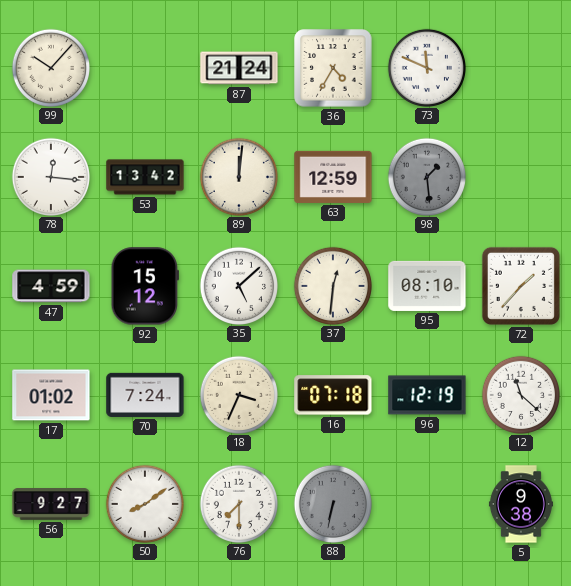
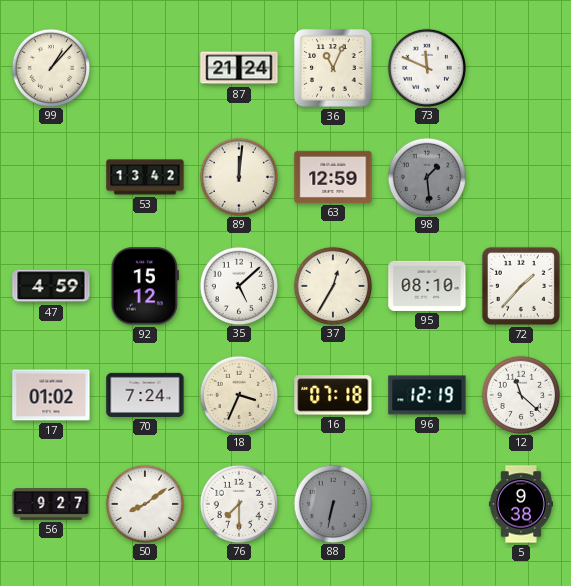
99: 10:07 -> 1:07 (50, 67)
36: 4:35 -> 11:04 (333, 68)
78: 12:16 -> none (50, 176)
37: 12:31 -> 12:35 (332, 285)
